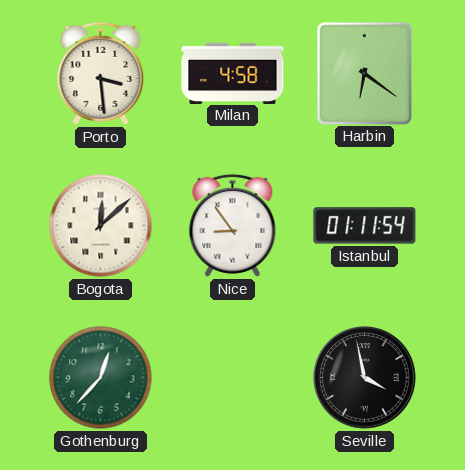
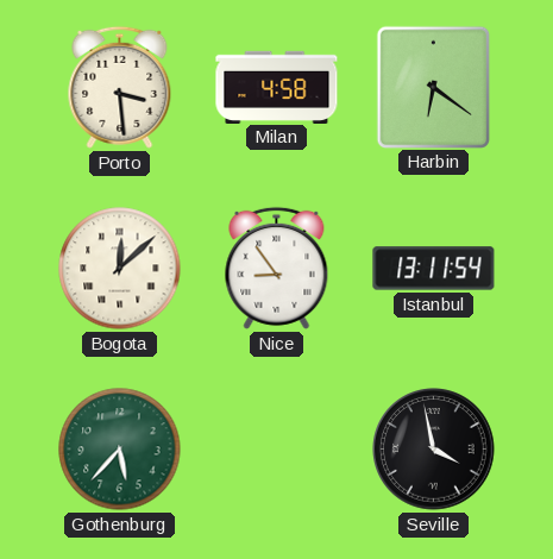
Istanbul: 01:11 -> 13:11 (434, 269)
Gothenburg: 12:37 -> 5:37 (120, 450)
